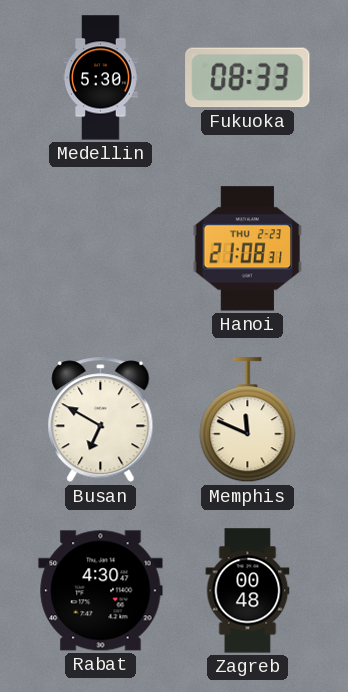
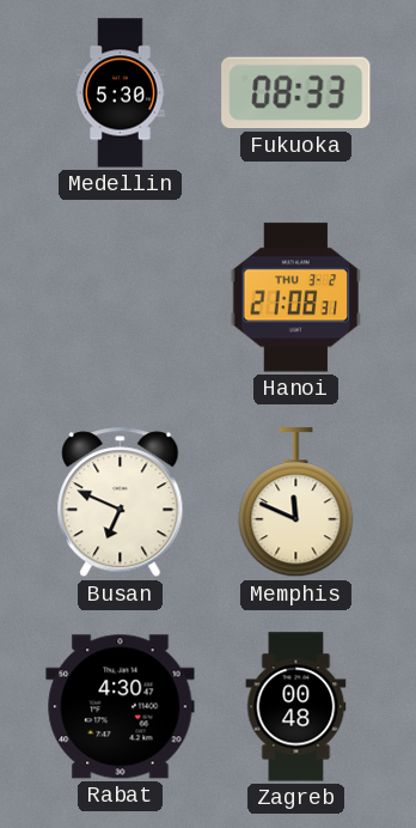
Hanoi date: THU 2-23 -> THU 3-2 (296, 298)
Busan: 6:50 -> 6:49 (121, 503)
